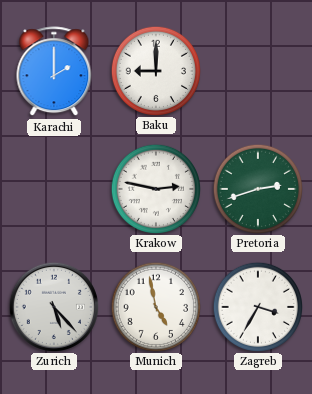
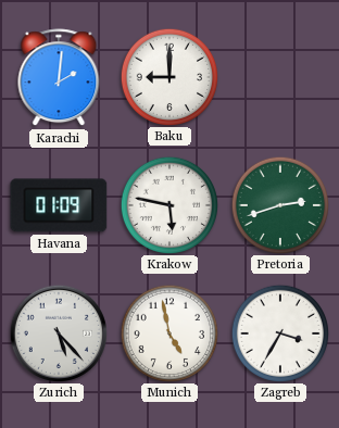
Karachi: 2:00 -> 2:01 (59, 78)
Havana: none -> 01:09 (59, 205)
Krakow: 2:47 -> 5:47 (168, 204)
